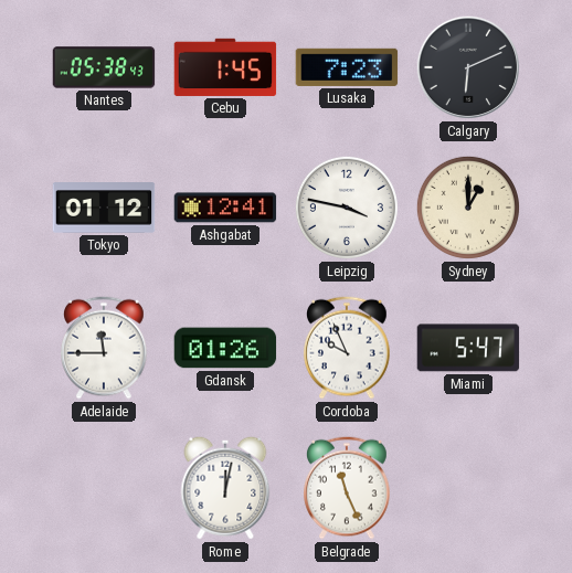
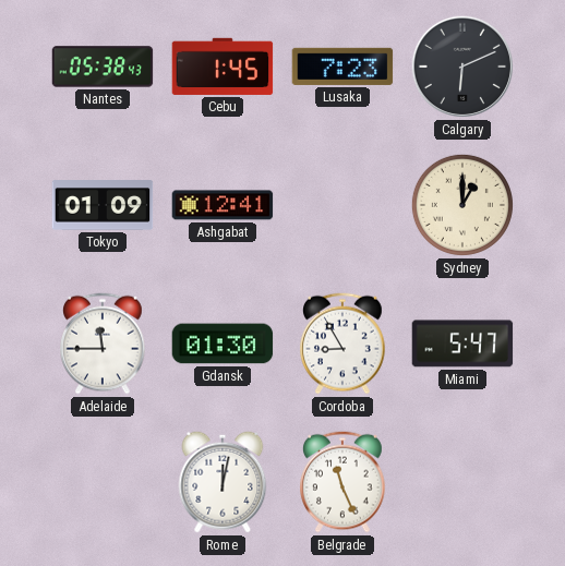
Tokyo: 01:12 -> 01:09 (103, 205)
Leipzig: 3:47 -> none (347, 208)
Gdansk: 01:26 -> 01:30 (223, 344)
Cordoba: 9:56 -> 8:55 (342, 344)
